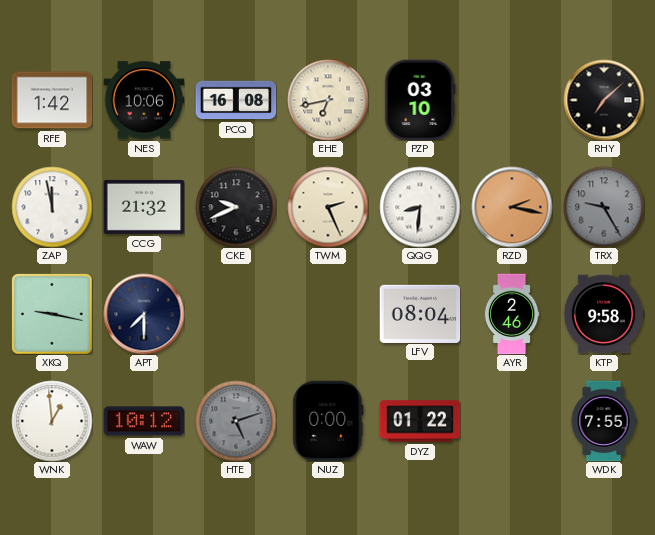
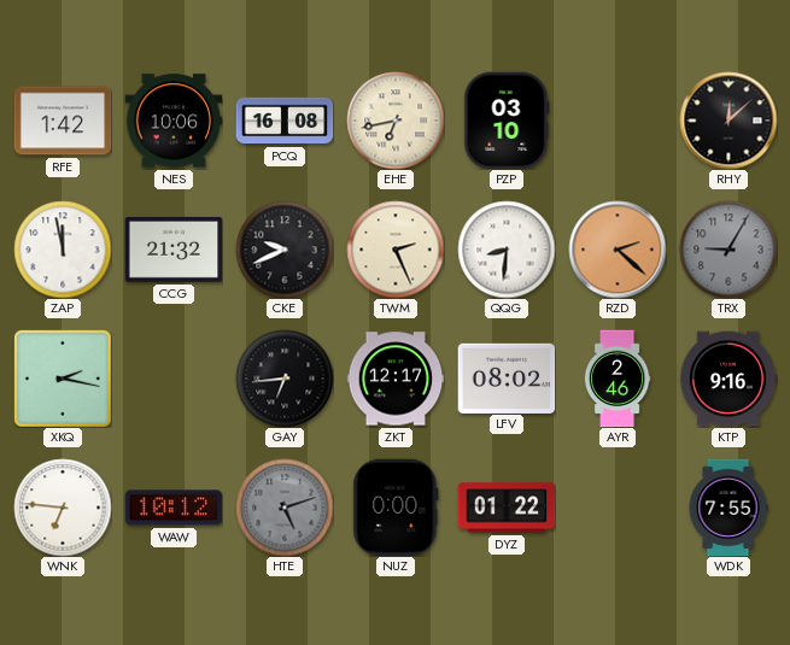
RHY: 7:08 -> 12:08 (728, 121)
RZD: 2:17 -> 2:22 (618, 250)
TRX: 9:25 -> 9:05 (728, 250)
XKQ: 9:17 -> 2:17 (63, 379)
APT: 7:30 -> none (144, 314)
GAY: none -> 6:44 (285, 379)
ZKT: none -> 12:17 (396, 379)
LFV: 08:04 -> 08:02 (507, 377)
KTP: 9:58 -> 9:16 (728, 379)
WNK: 12:59 -> 6:46 (63, 508)
